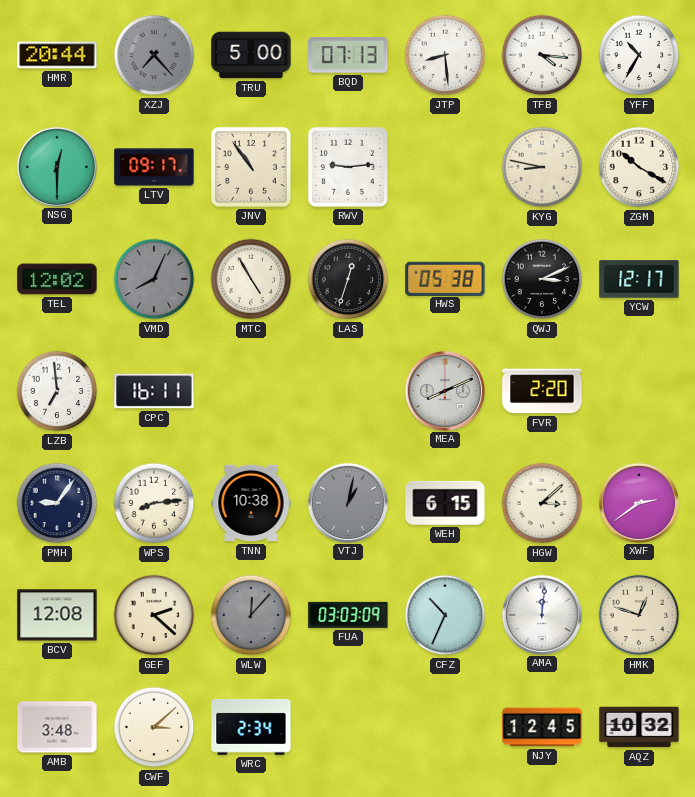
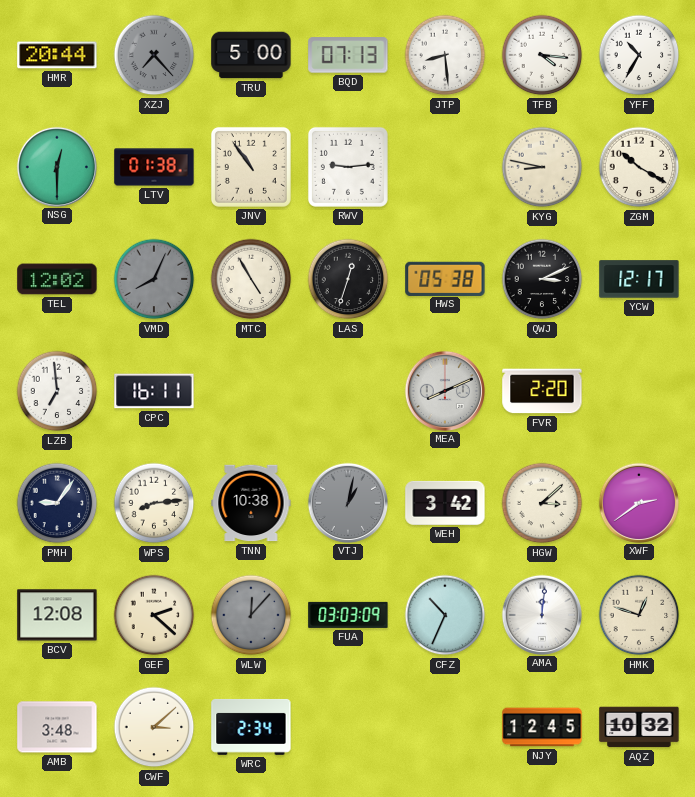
LTV: 09:17 -> 01:38 (154, 167)
WEH: 6:15 -> 3:42 (445, 503)
